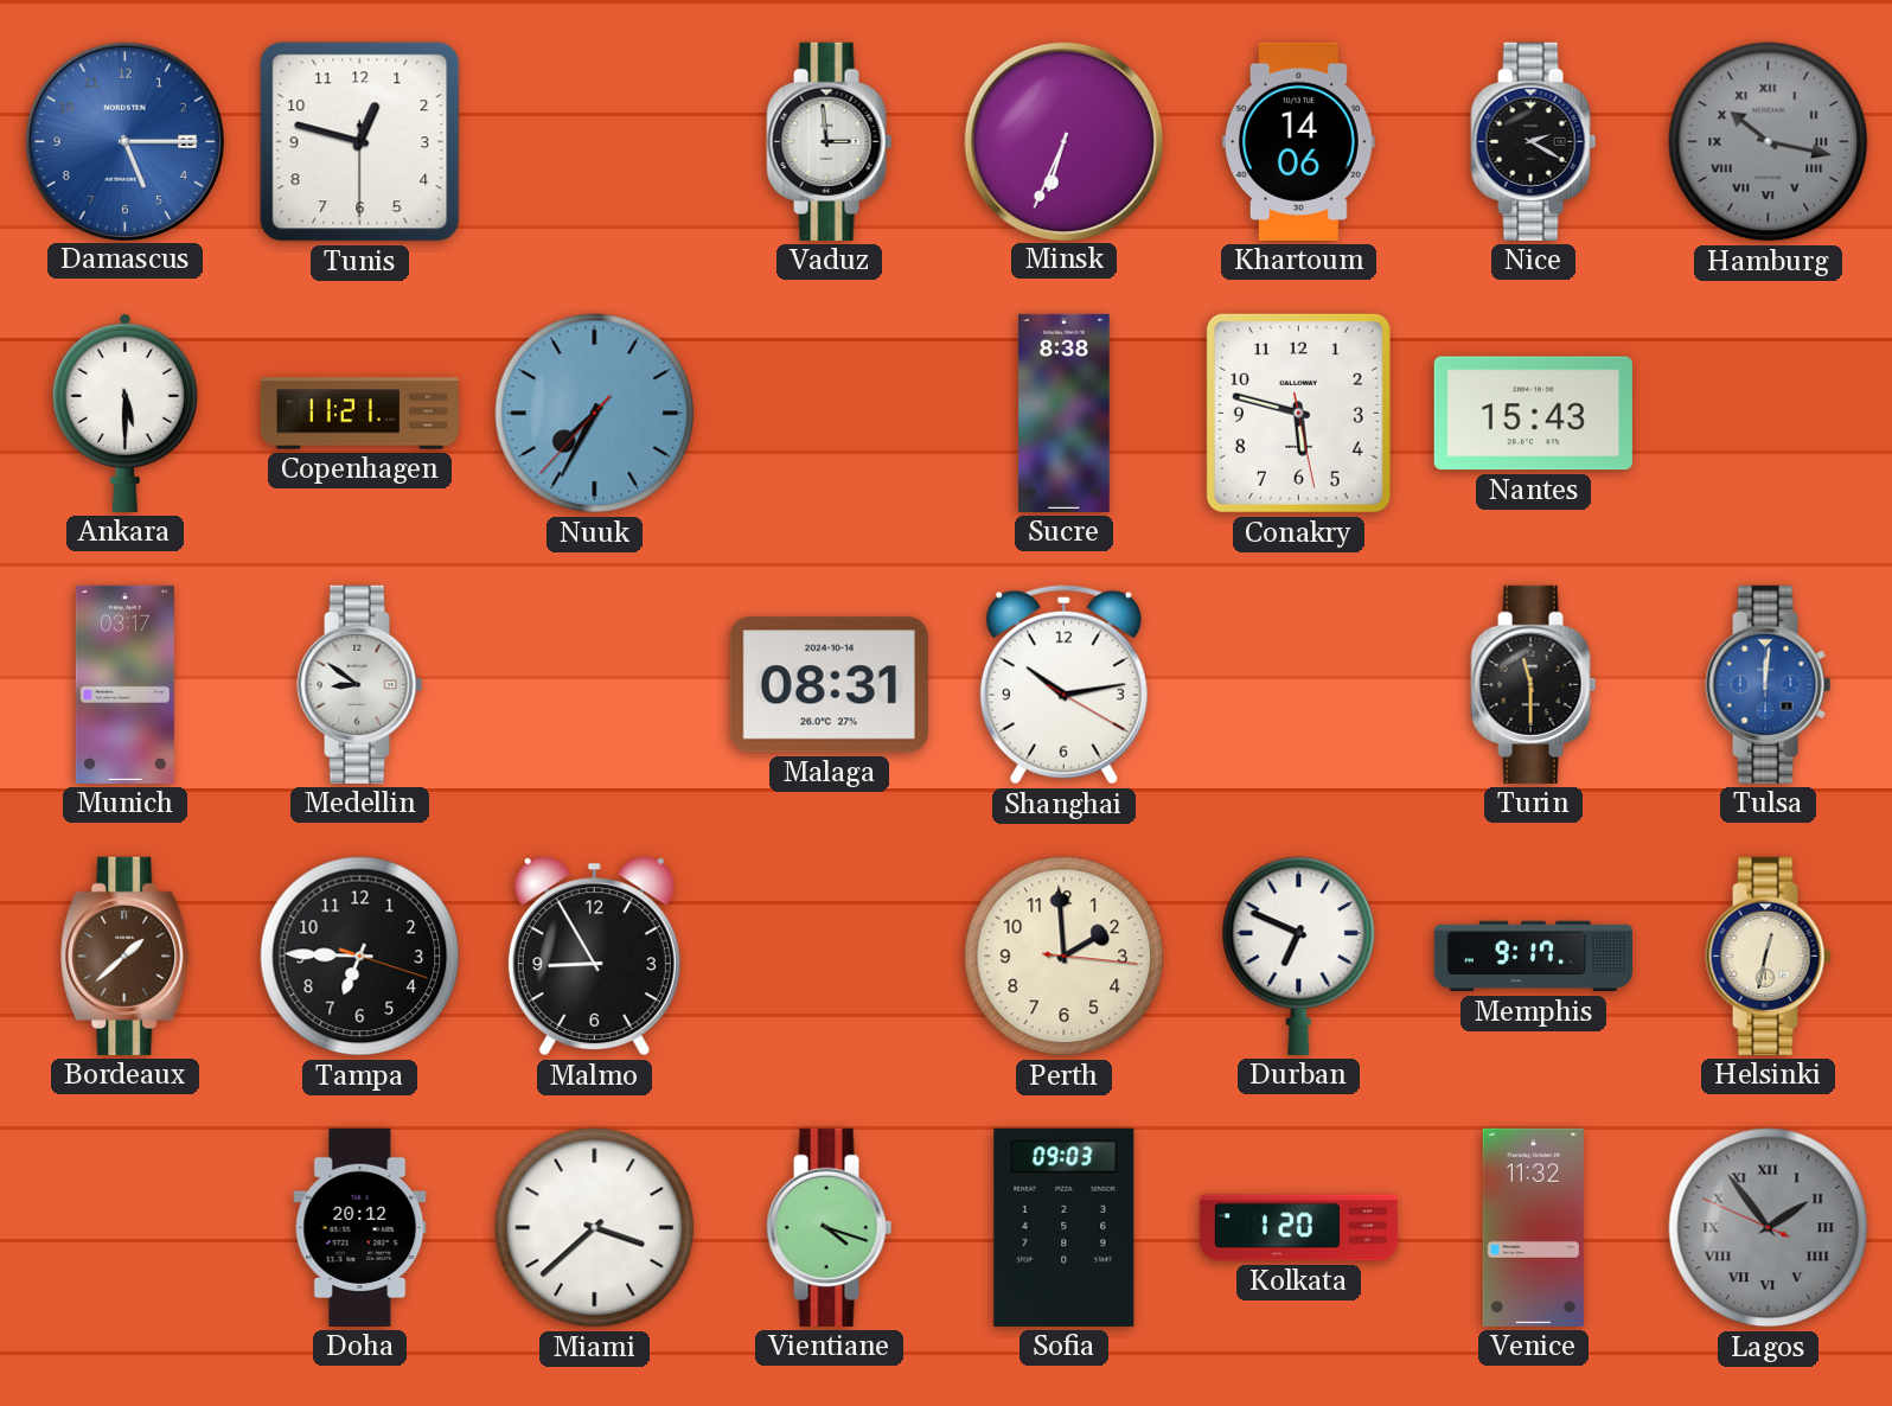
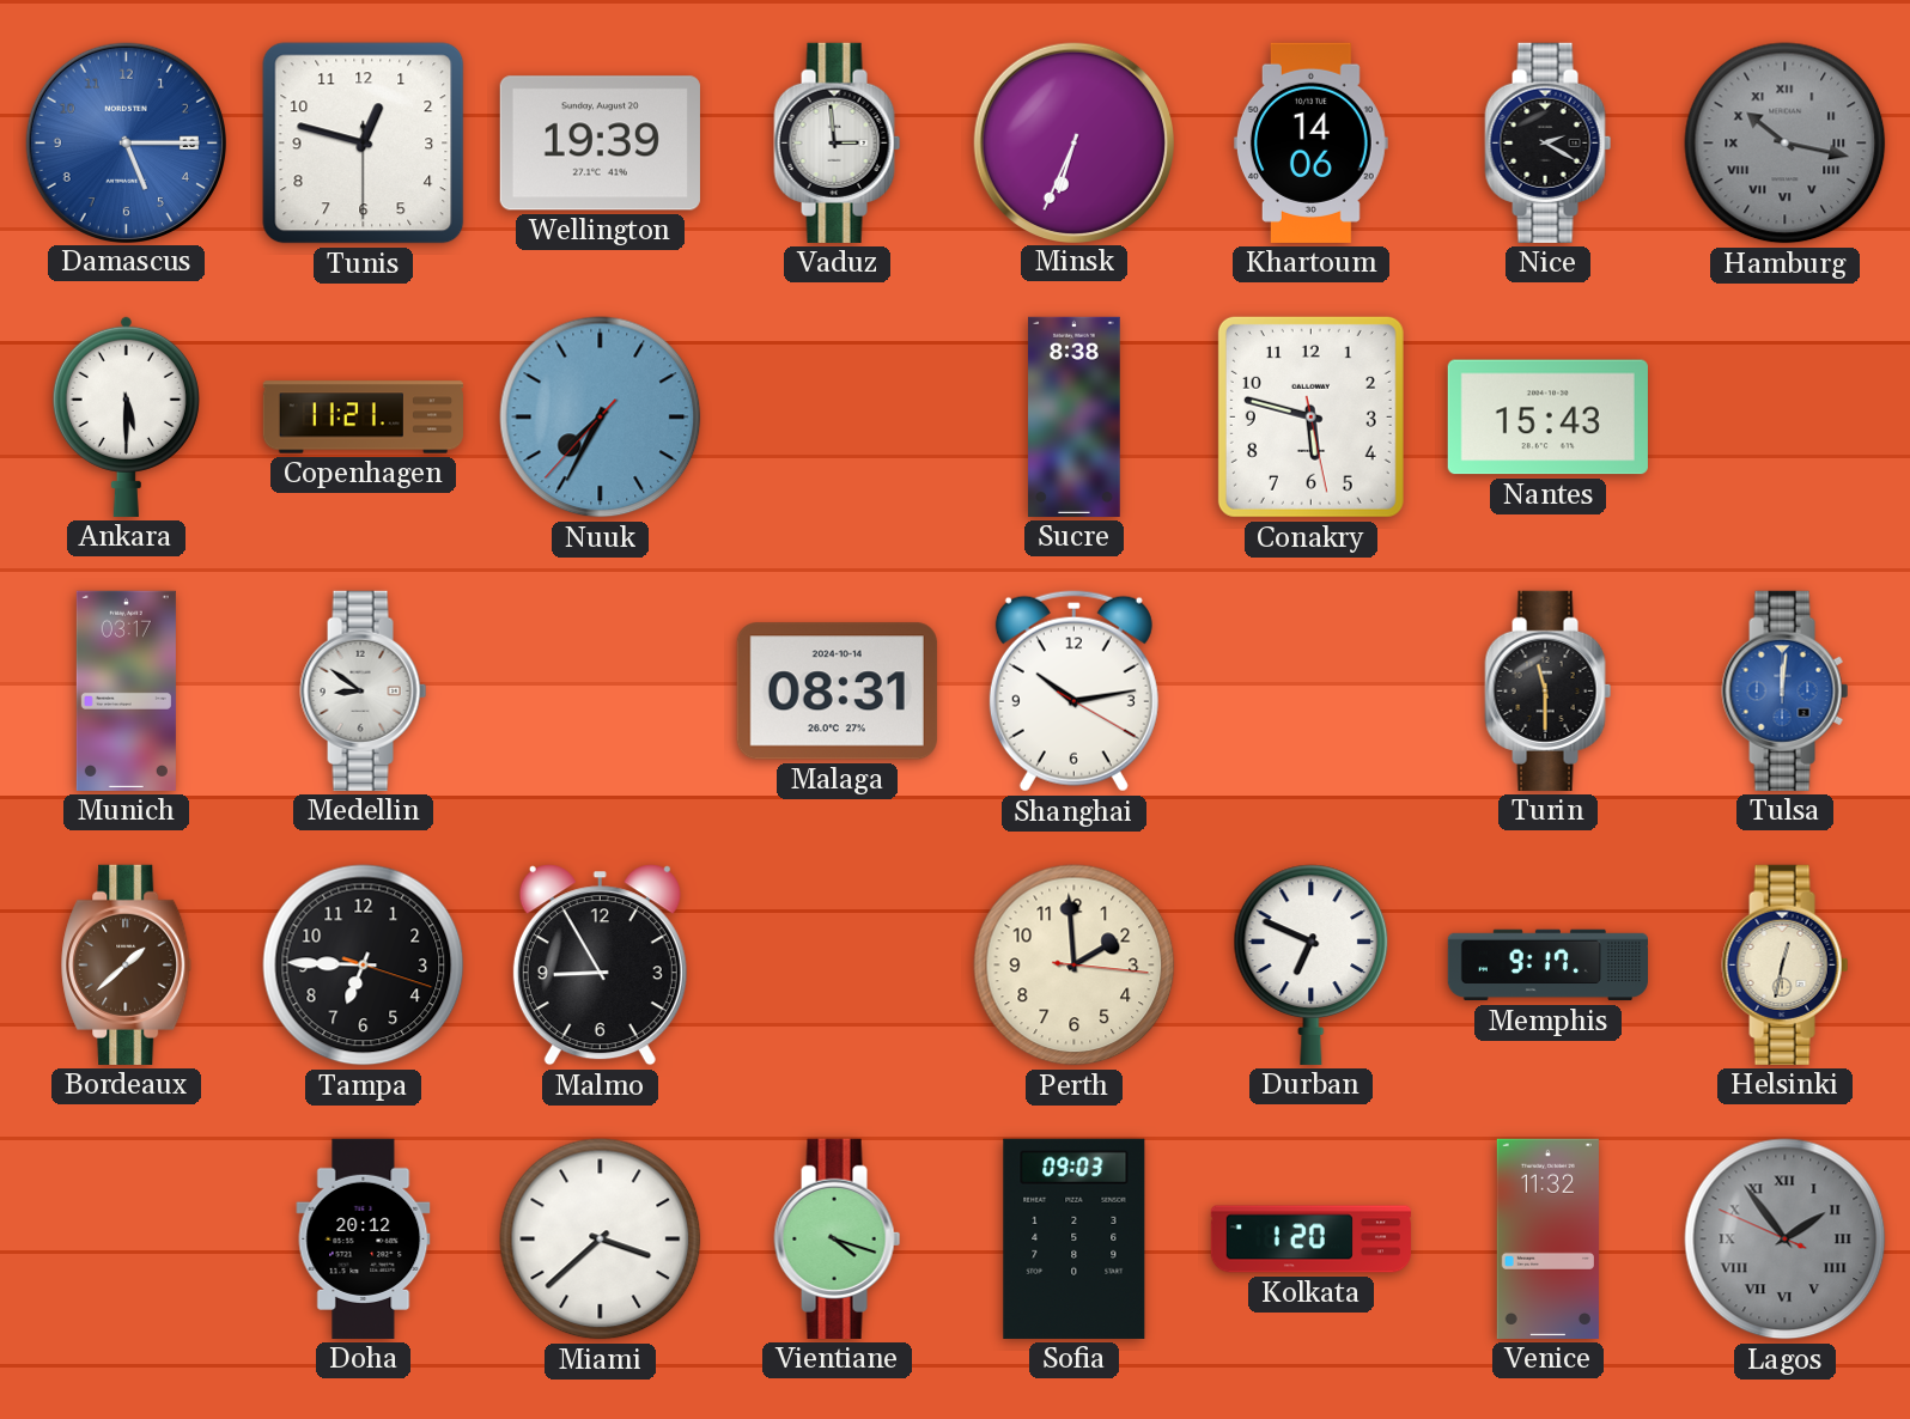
Wellington: none -> 19:39 (600, 144)
